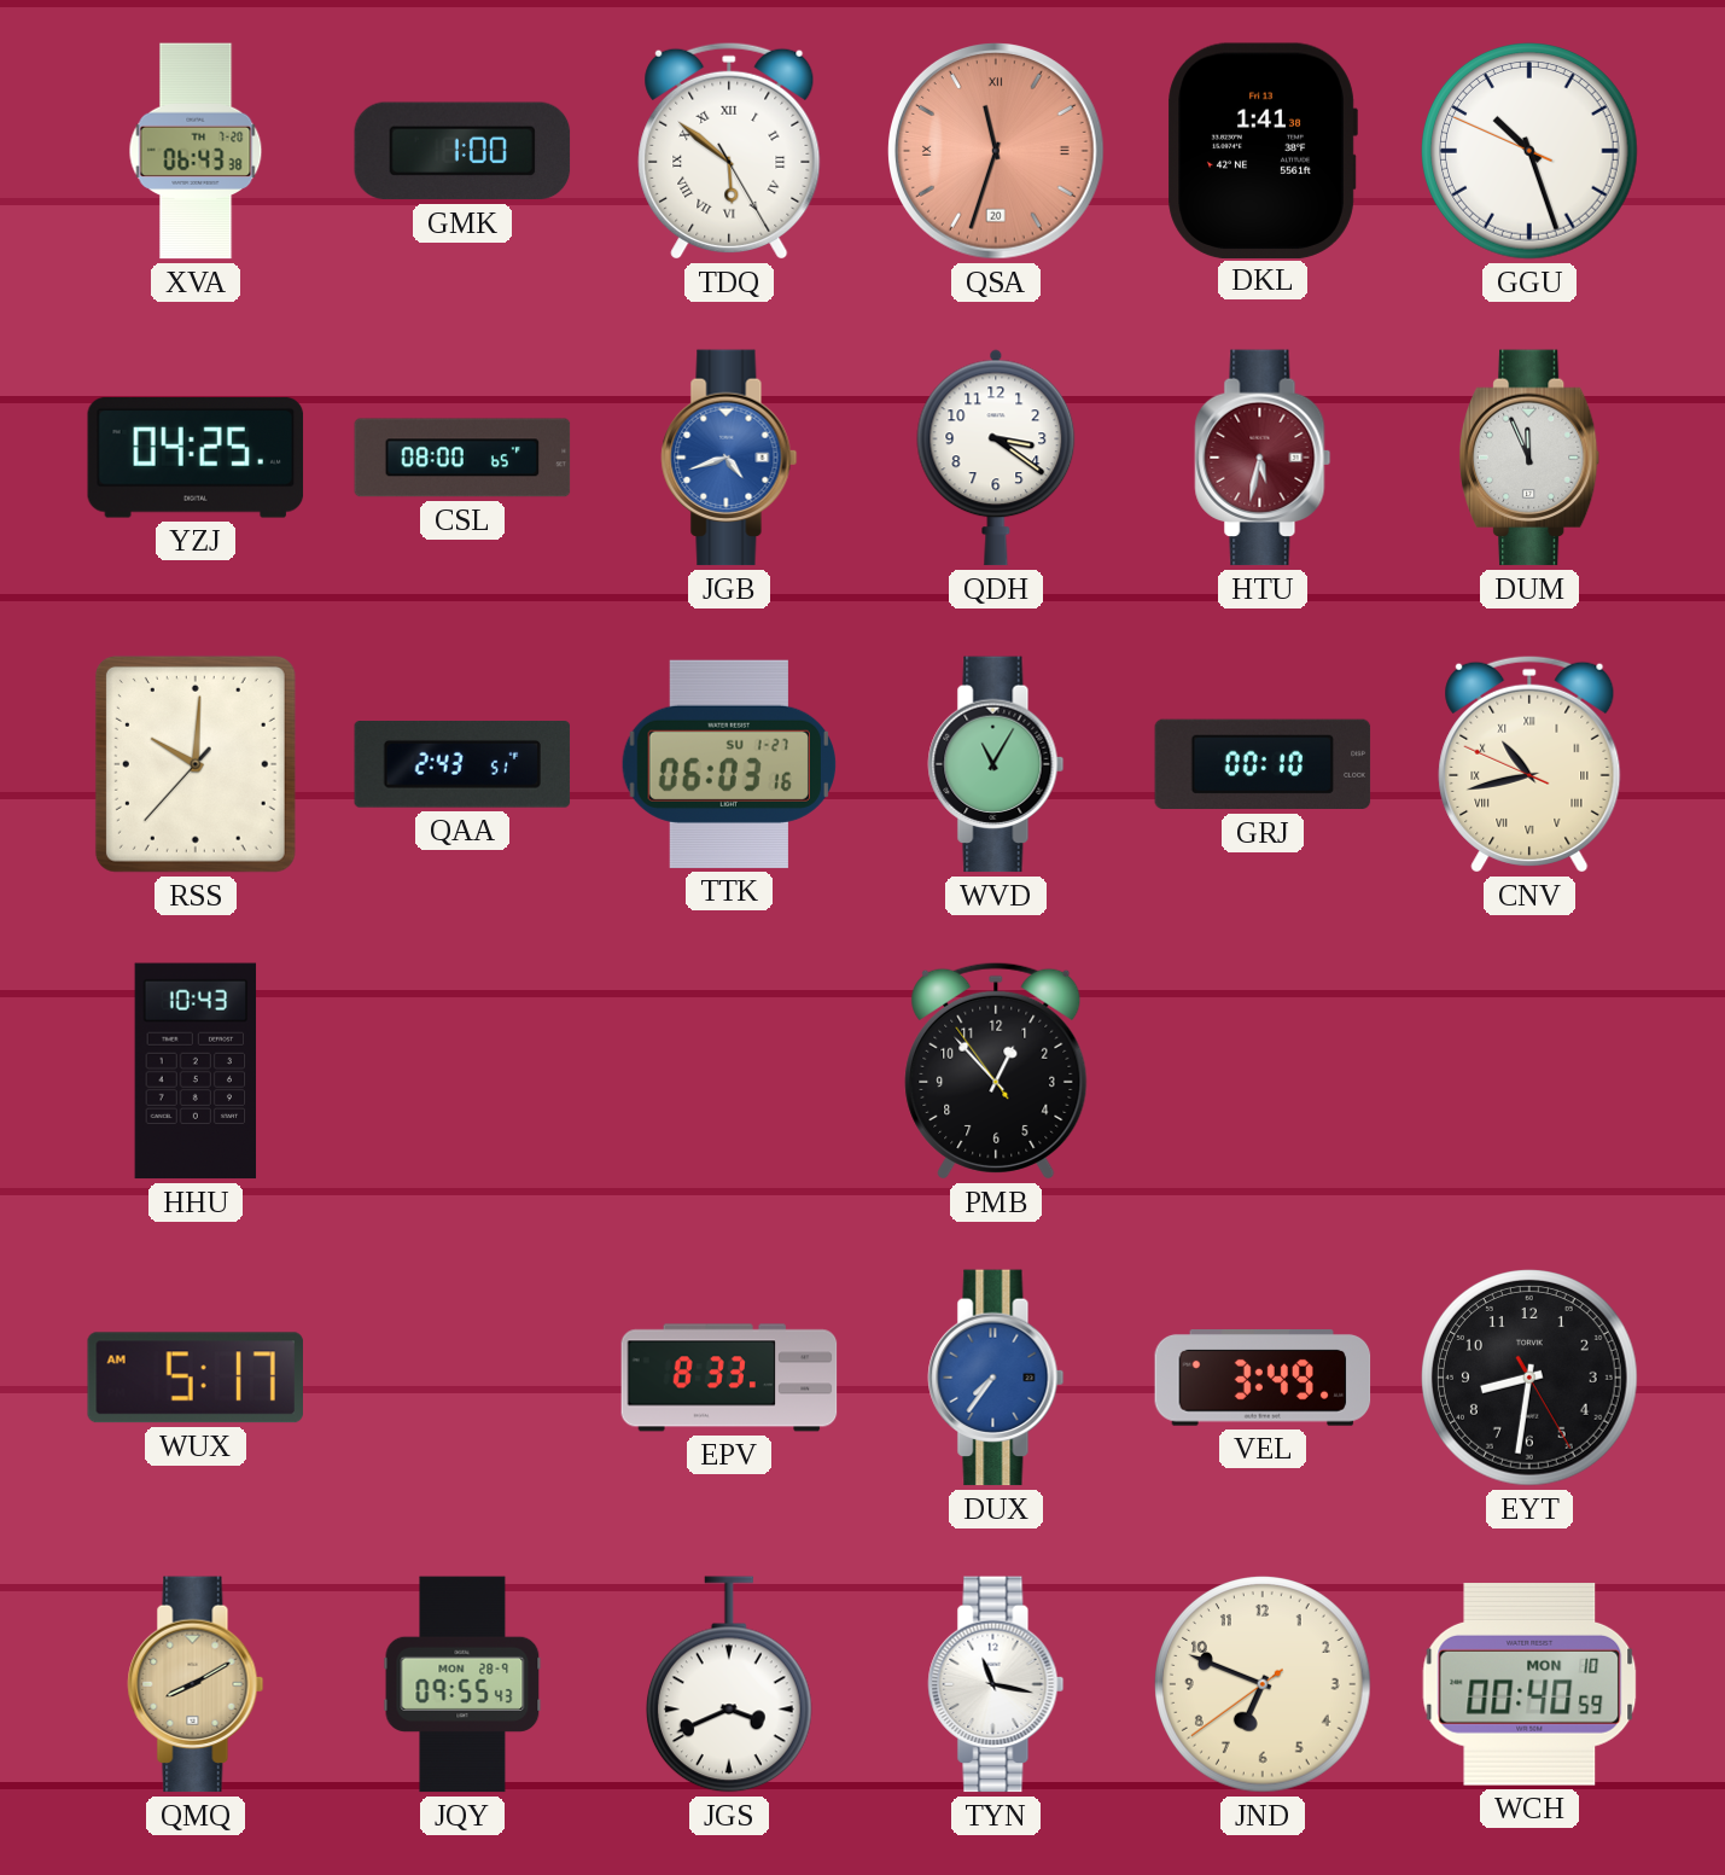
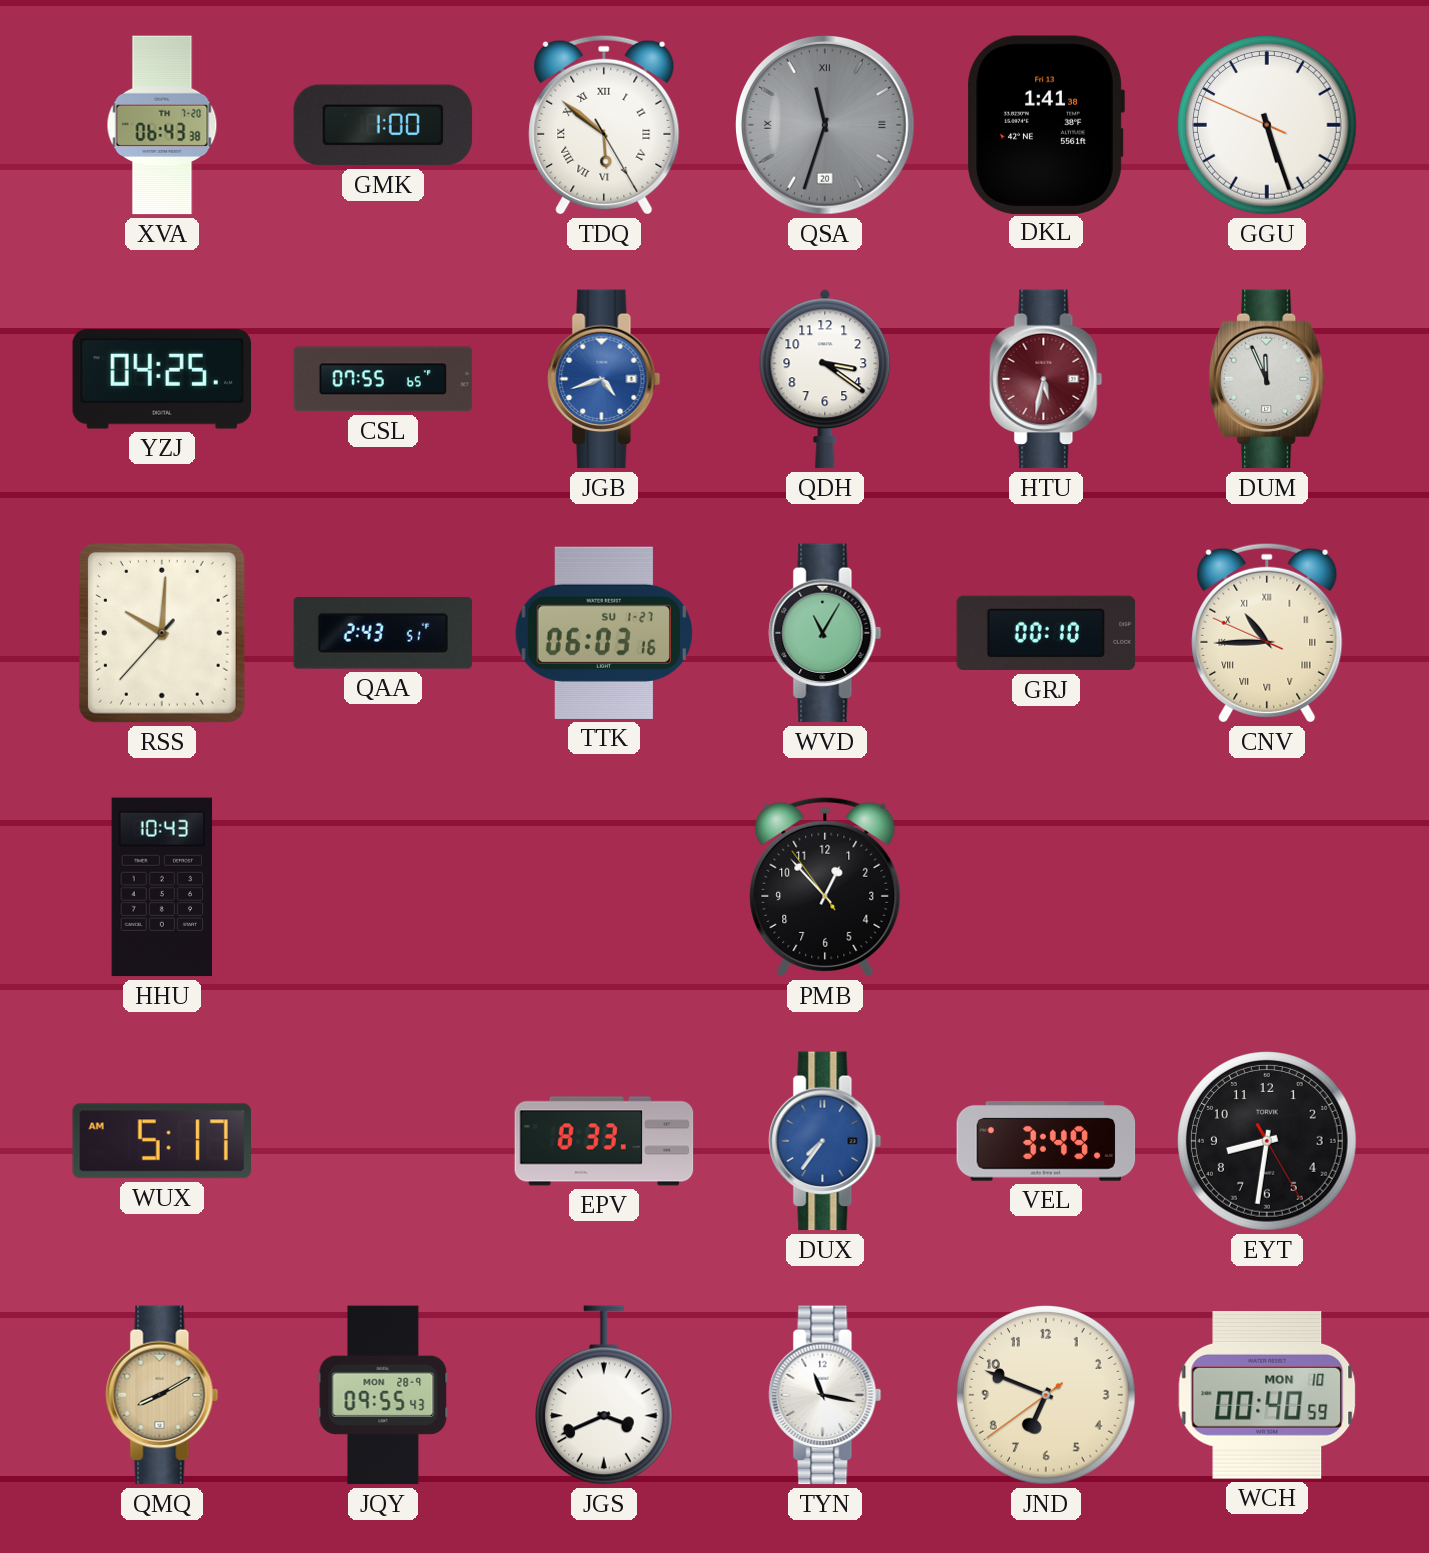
QSA dial: salmon -> grey (826, 126)
GGU: 10:26 -> 5:26 (1268, 126)
CSL: 08:00 -> 07:55 (383, 379)
CNV: 10:42 -> 10:44 (1267, 633)
